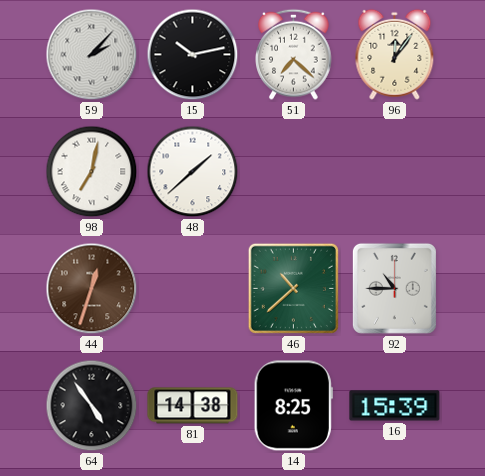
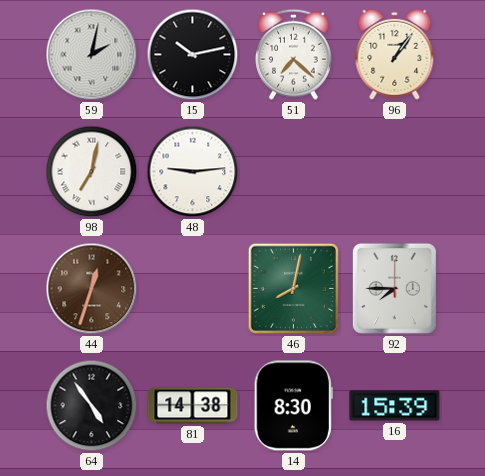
59: 2:07 -> 2:02 (92, 55)
96: 12:06 -> 1:06 (395, 54)
48: 1:38 -> 9:14 (193, 172)
46: 10:38 -> 8:02 (293, 288)
92: 10:45 -> 7:45 (394, 288)
14: 8:25 -> 8:30 (293, 406)
